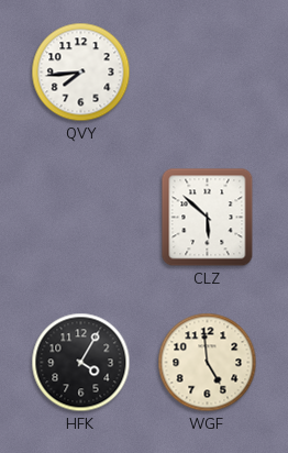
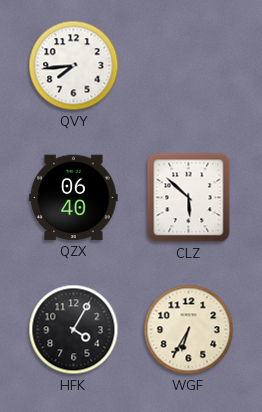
QZX: none -> 06:40 (74, 198)
WGF: 4:59 -> 6:35 (189, 330)
